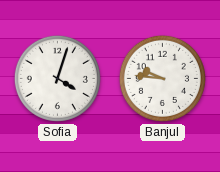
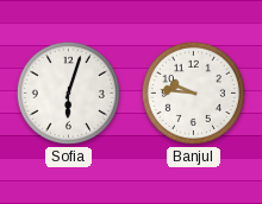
Sofia: 4:03 -> 6:03 (68, 93)
